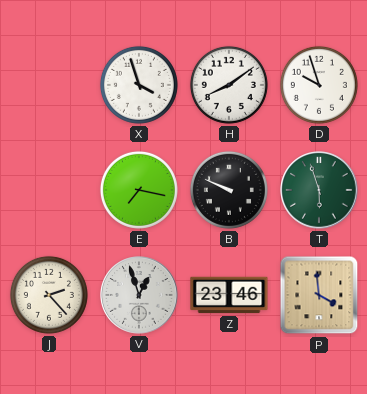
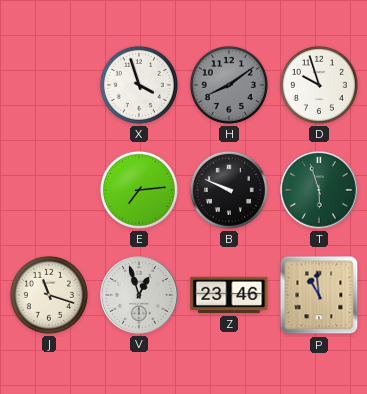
H dial: white -> grey (229, 85)
E: 7:17 -> 7:14 (139, 190)
J: 2:23 -> 11:18 (49, 295)
P: 3:59 -> 10:59 (319, 295)
